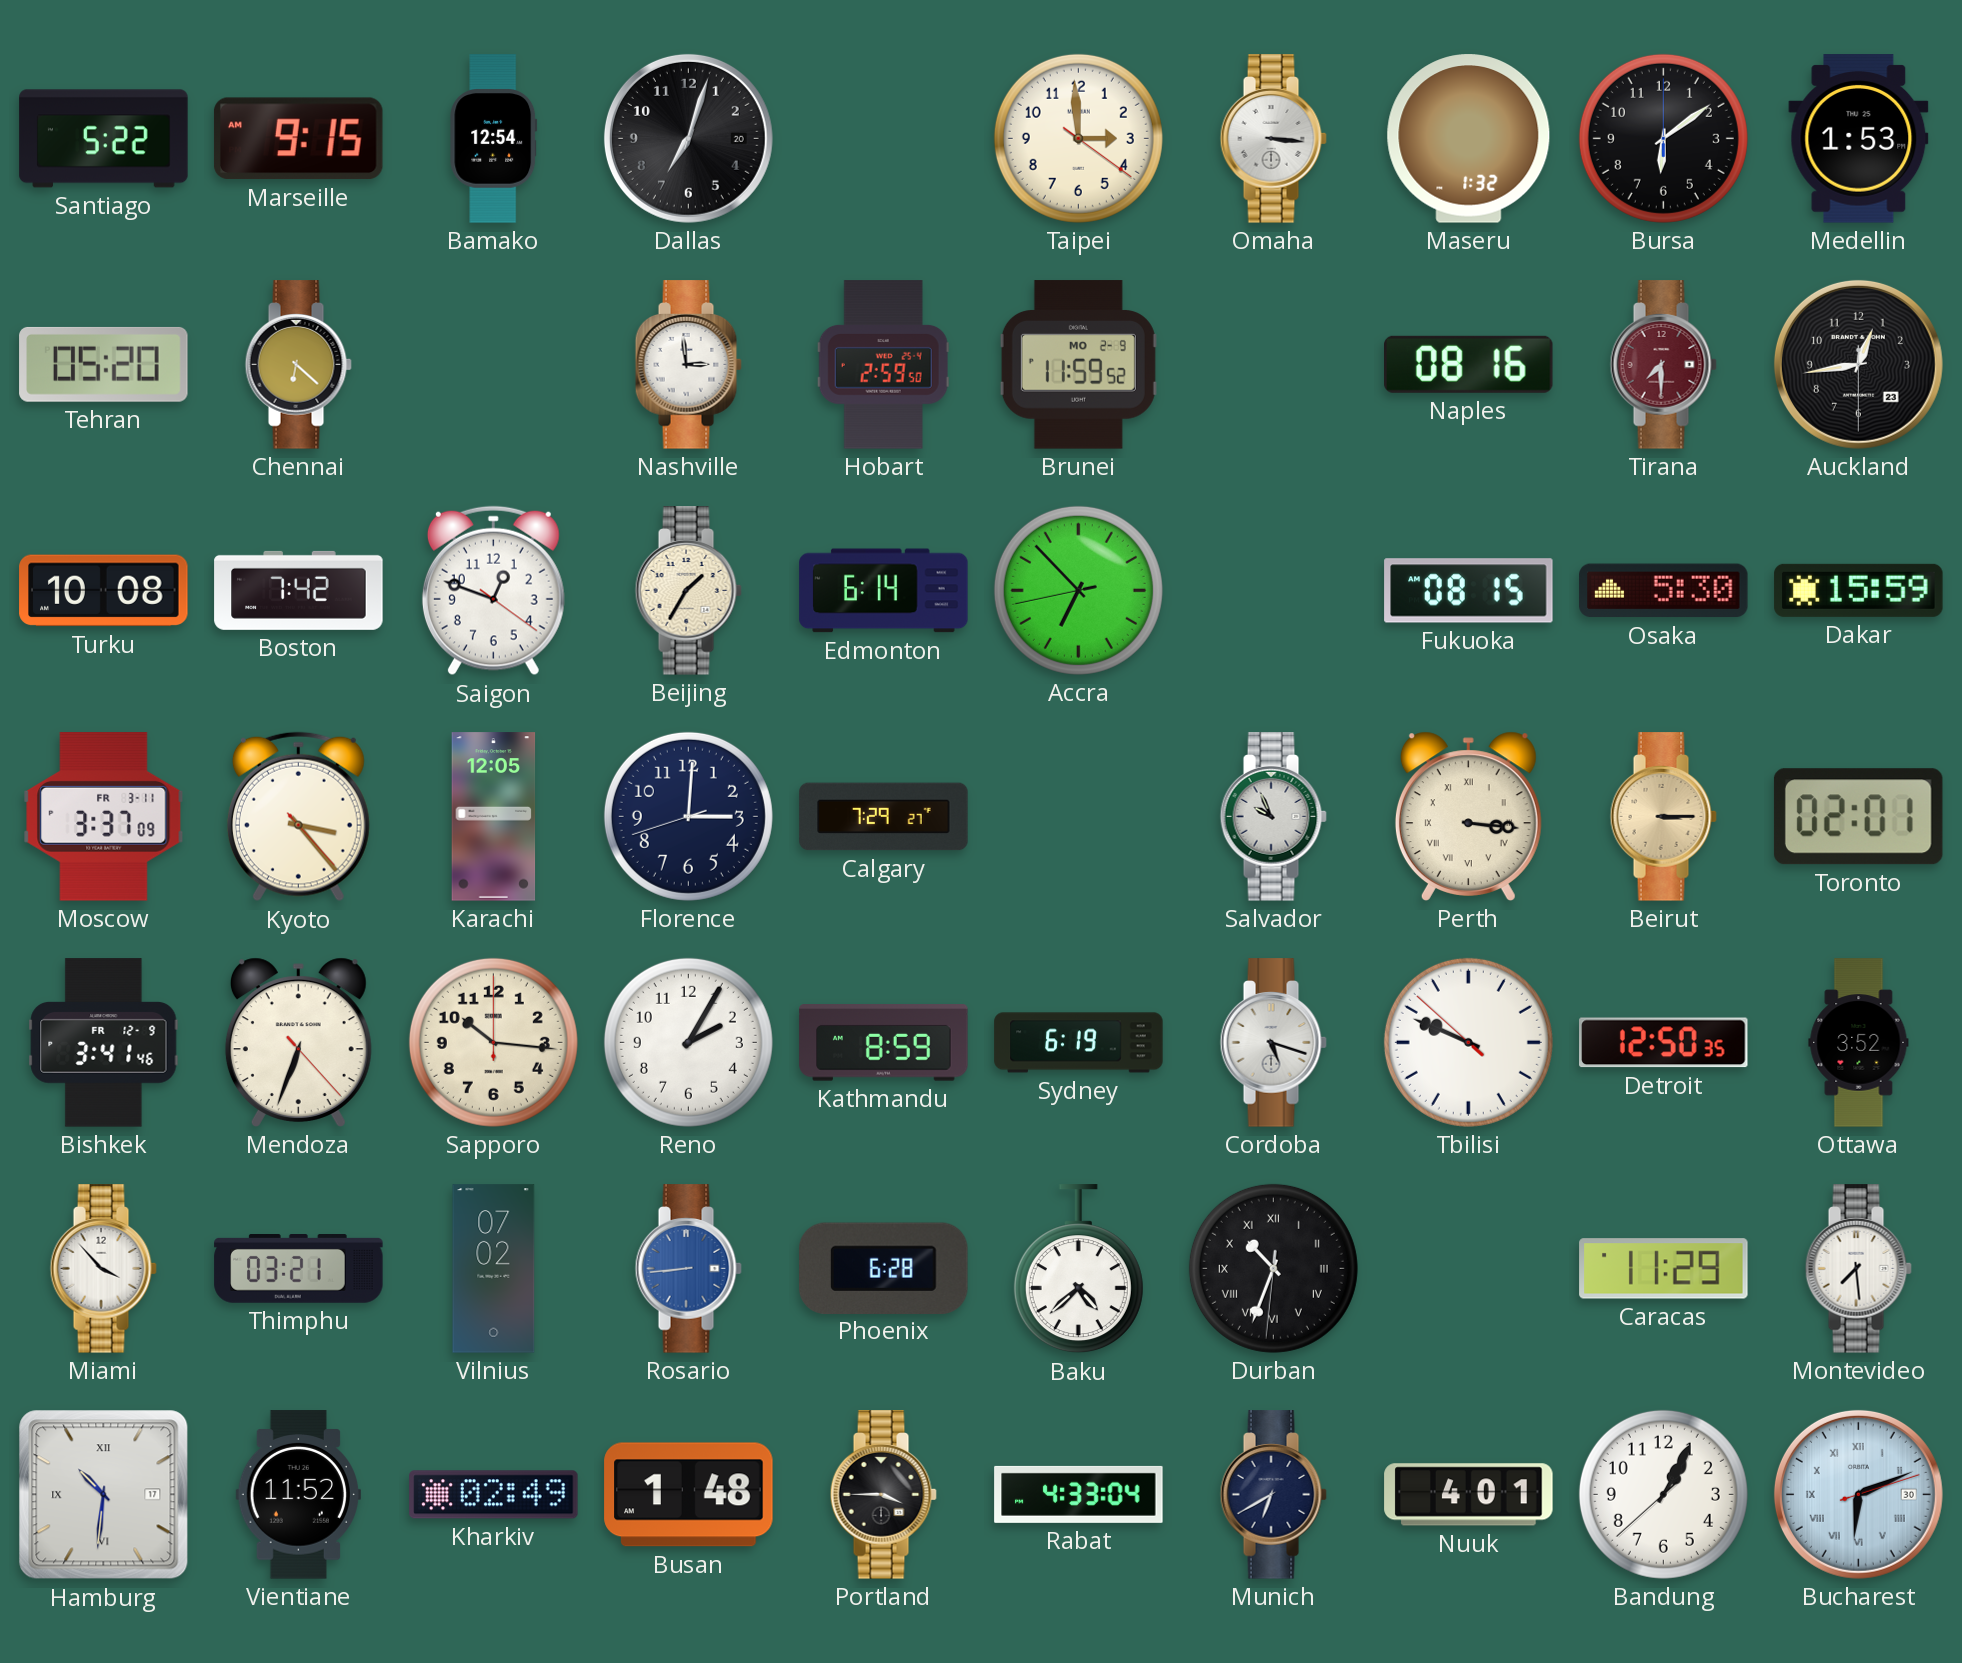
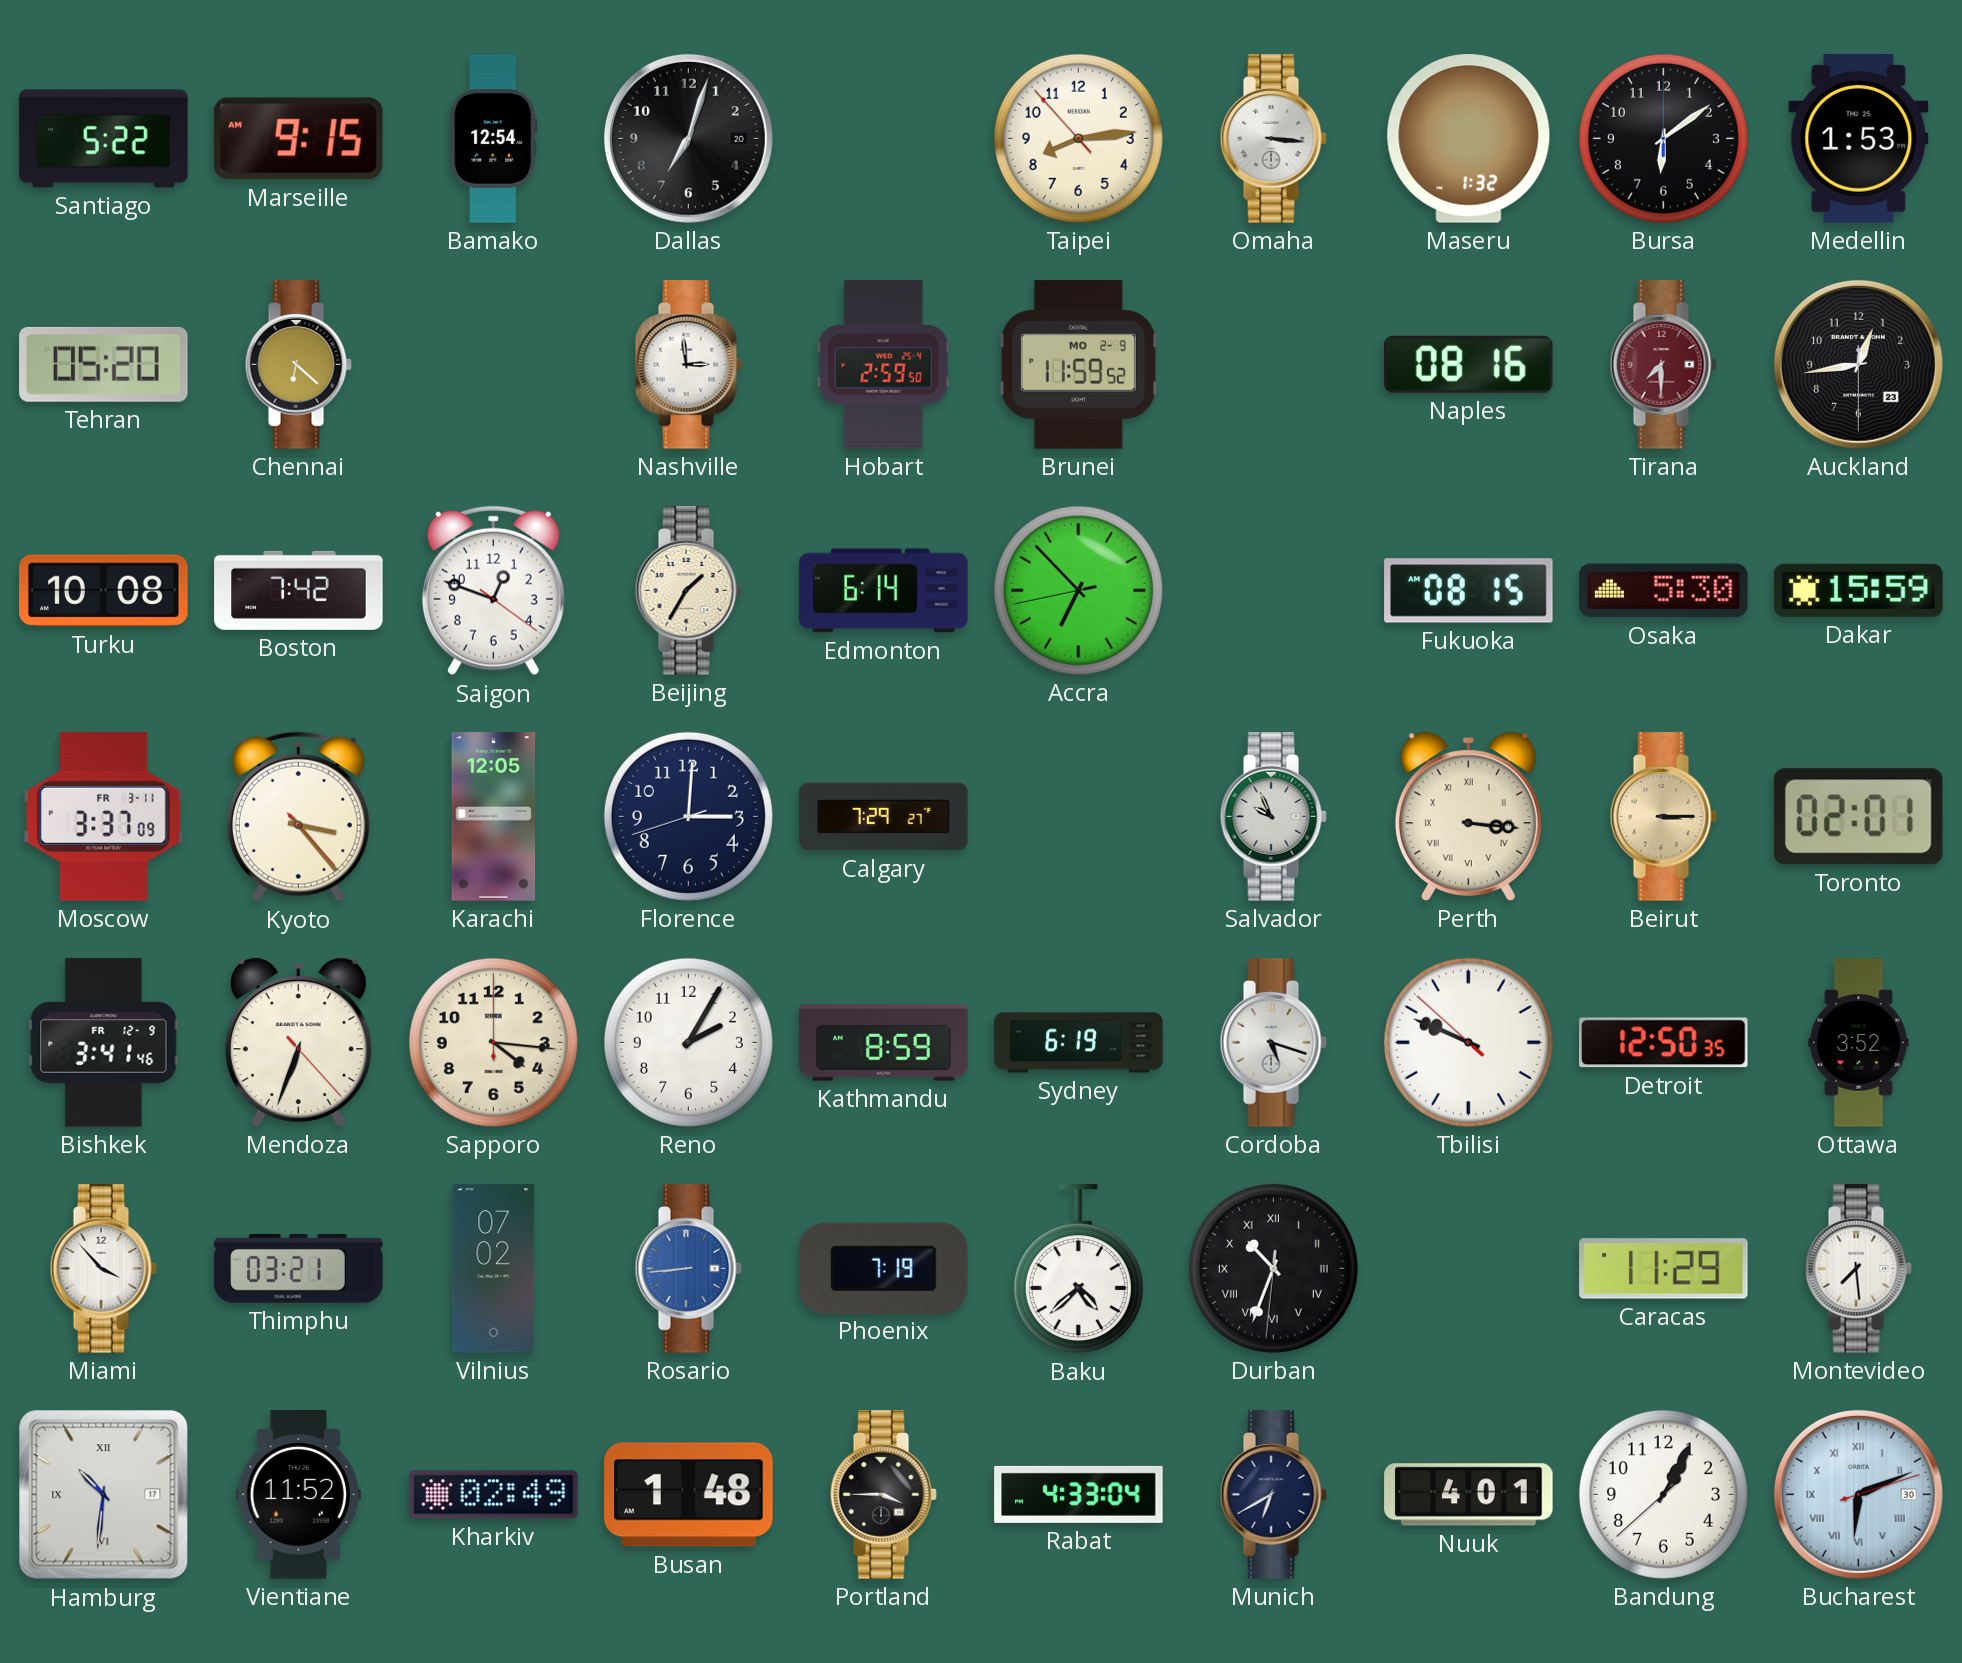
Taipei: 2:59 -> 8:13 (1078, 138)
Sapporo: 10:16 -> 4:16 (493, 1042)
Phoenix: 6:28 -> 7:19 (884, 1268)
